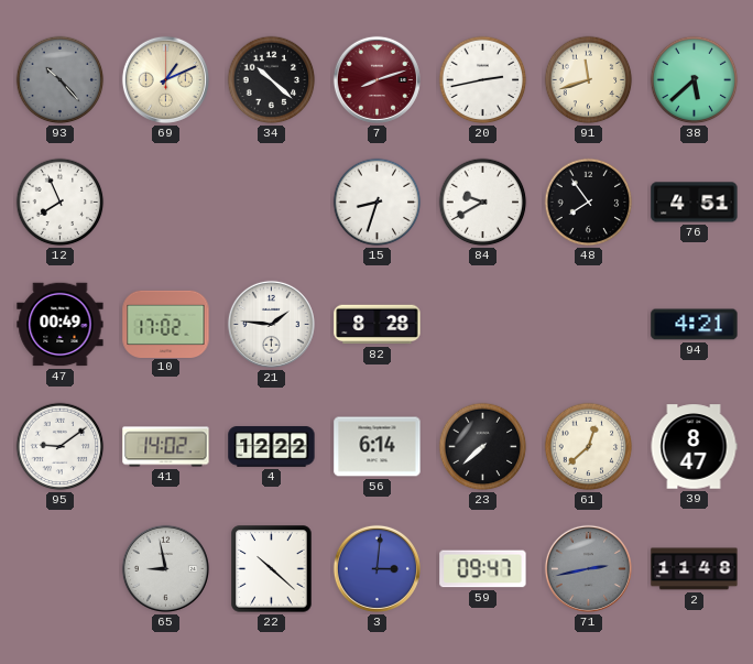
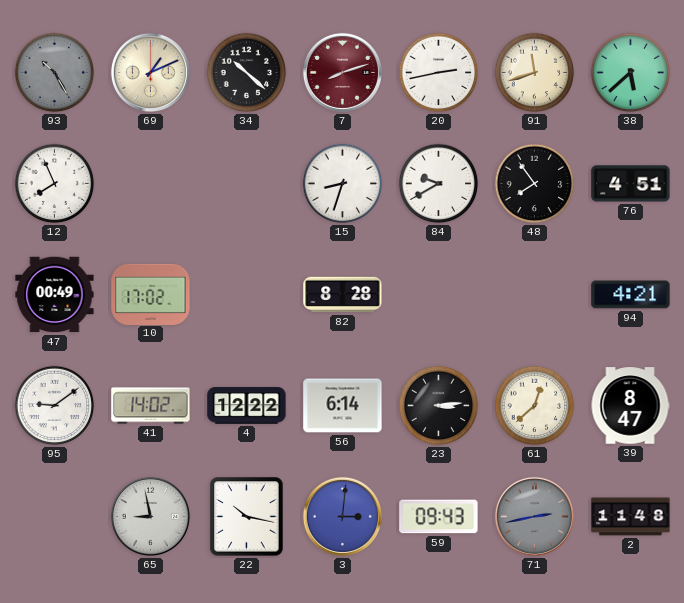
93: 10:23 -> 10:25 (55, 73)
21: 1:46 -> none (271, 324)
23: 7:38 -> 3:14 (439, 406)
22: 10:22 -> 10:17 (247, 517)
59: 09:47 -> 09:43 (439, 517)
